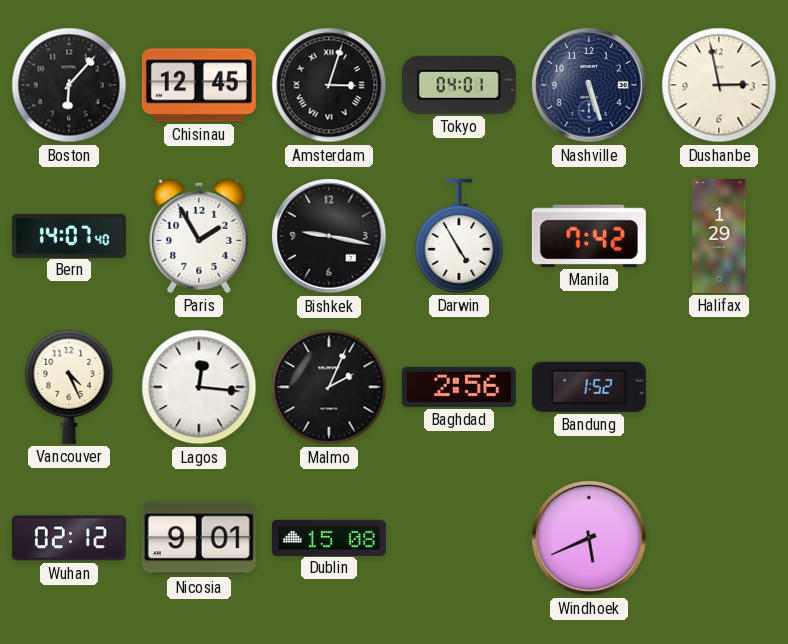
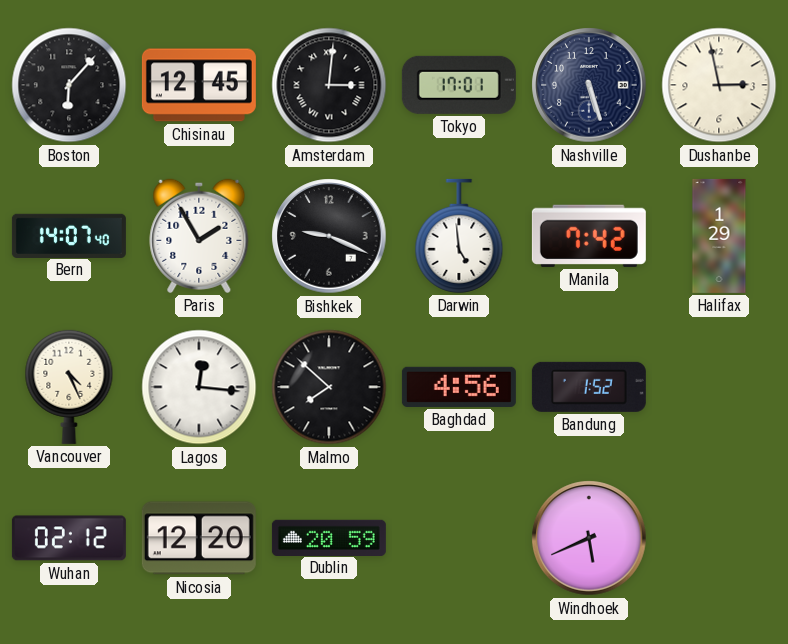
Amsterdam: 3:03 -> 3:01 (329, 85)
Tokyo: 04:01 -> 17:01 (459, 85)
Bishkek: 9:17 -> 9:19 (329, 236)
Darwin: 4:55 -> 4:59 (459, 236)
Malmo: 2:04 -> 7:52 (329, 387)
Baghdad: 2:56 -> 4:56 (459, 387)
Nicosia: 9:01 -> 12:20 (199, 538)
Dublin: 15:08 -> 20:59 (329, 537)
